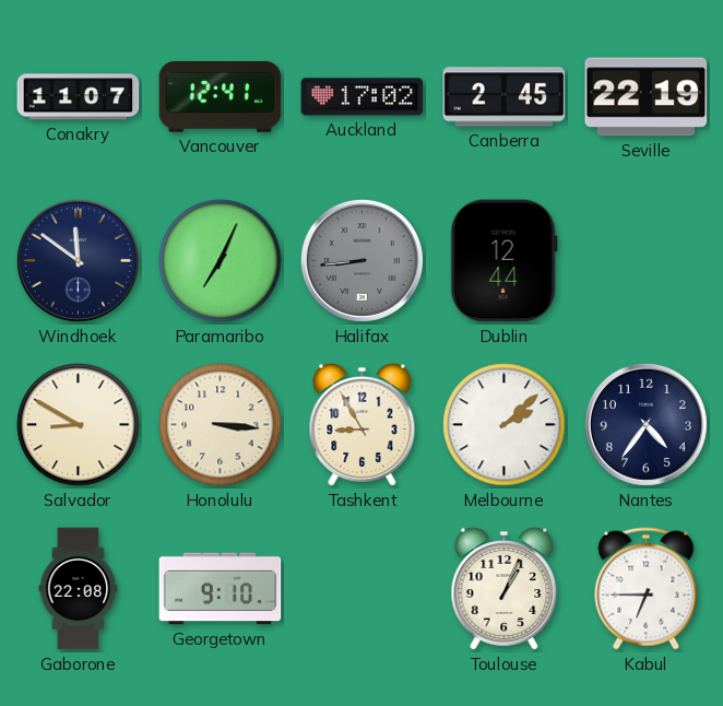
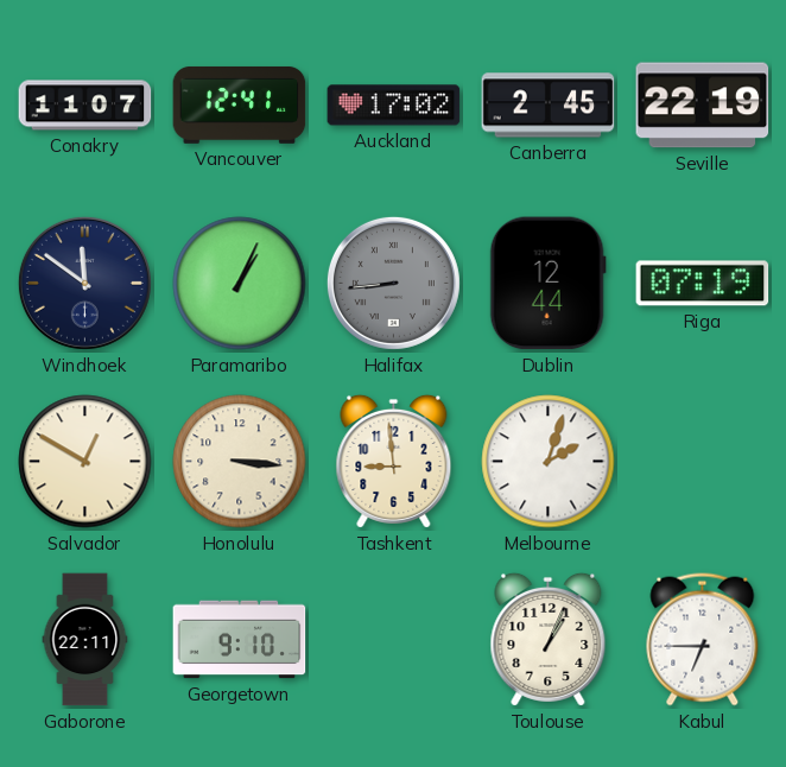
Paramaribo: 7:04 -> 1:04 (240, 284)
Riga: none -> 07:19 (703, 284)
Salvador: 8:50 -> 12:50 (85, 462)
Tashkent: 8:55 -> 8:59 (394, 461)
Melbourne: 2:08 -> 2:03 (549, 462)
Nantes: 4:36 -> none (645, 424)
Gaborone: 22:08 -> 22:11 (85, 640)
